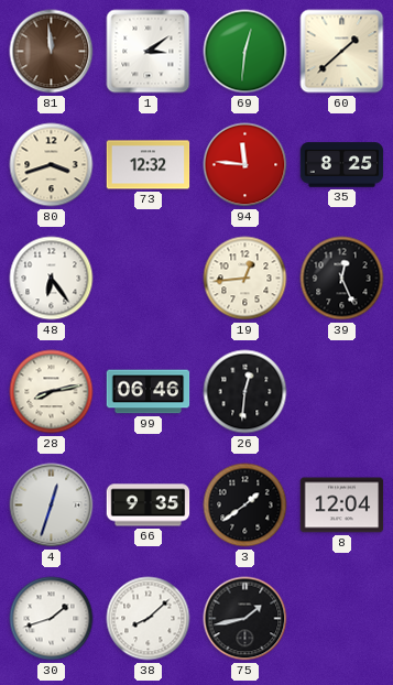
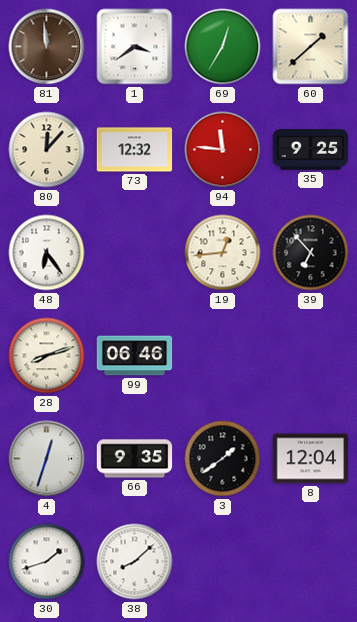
1: 3:09 -> 3:39 (135, 47)
69: 12:31 -> 12:35 (223, 47)
80: 3:42 -> 12:07 (47, 150)
35: 8:25 -> 9:25 (311, 150)
39: 12:26 -> 6:53 (311, 253)
28: 8:13 -> 8:12 (47, 356)
26: 12:31 -> none (245, 392)
75: 1:43 -> none (245, 619)
